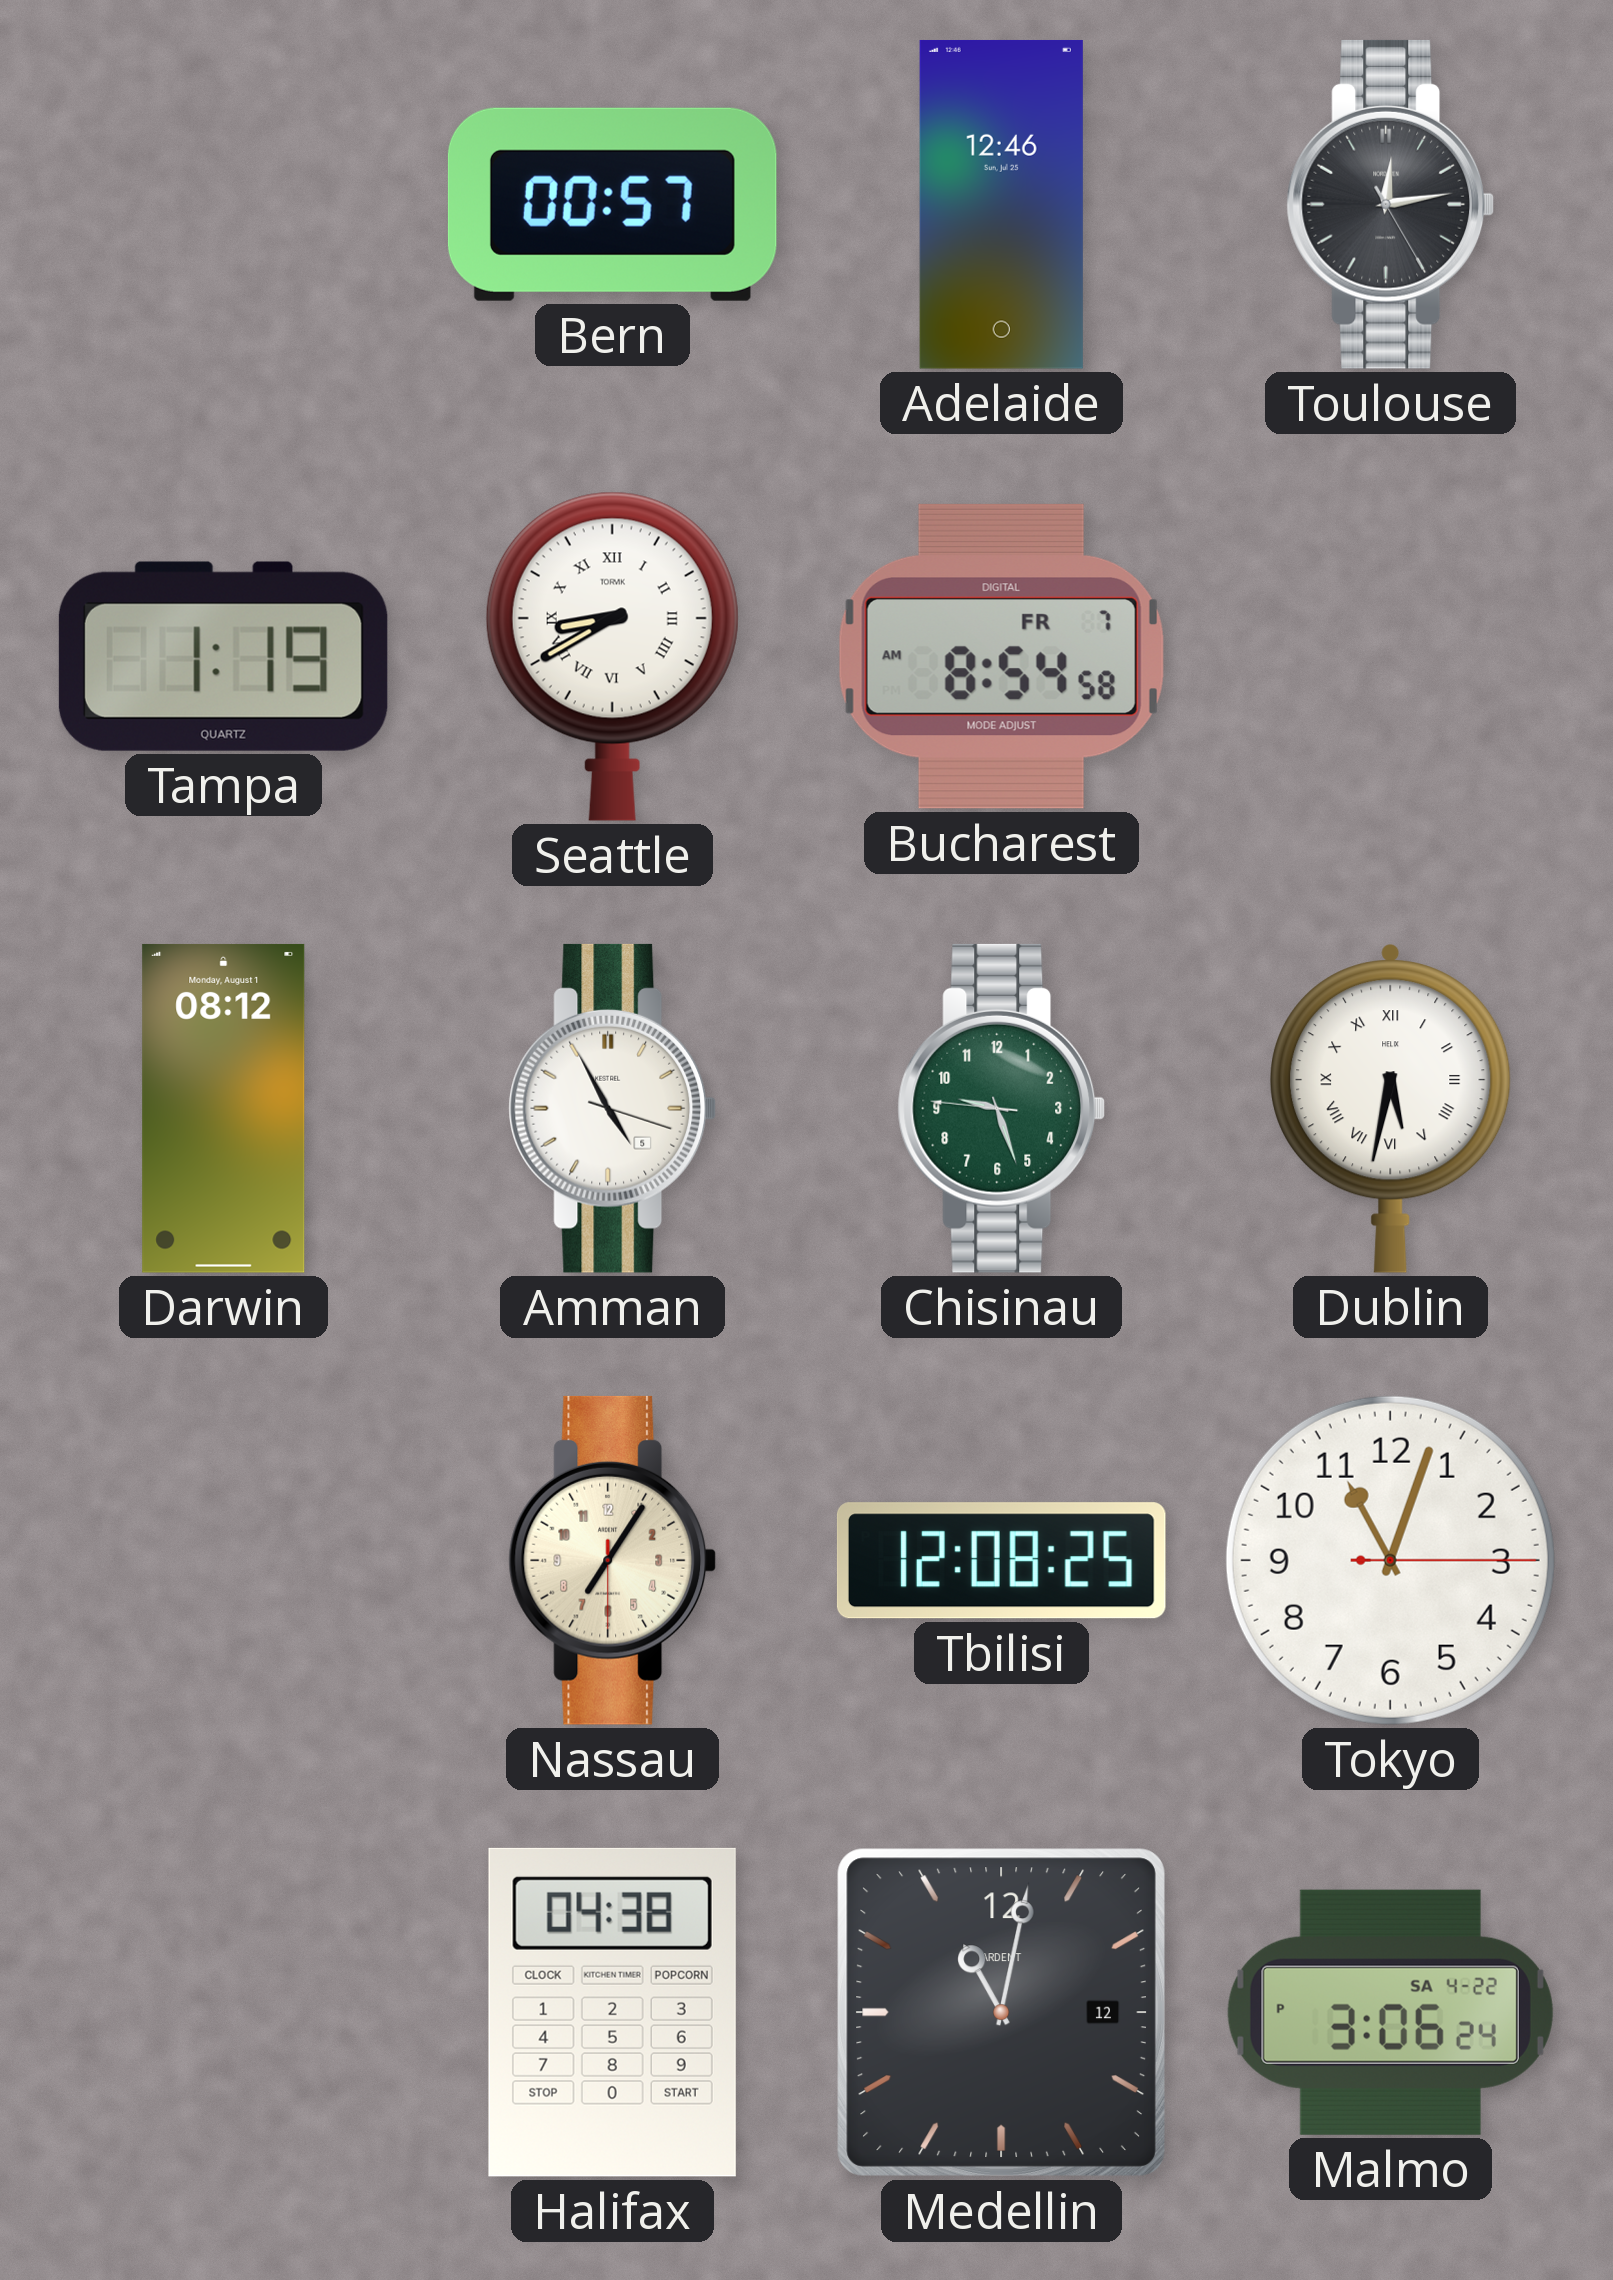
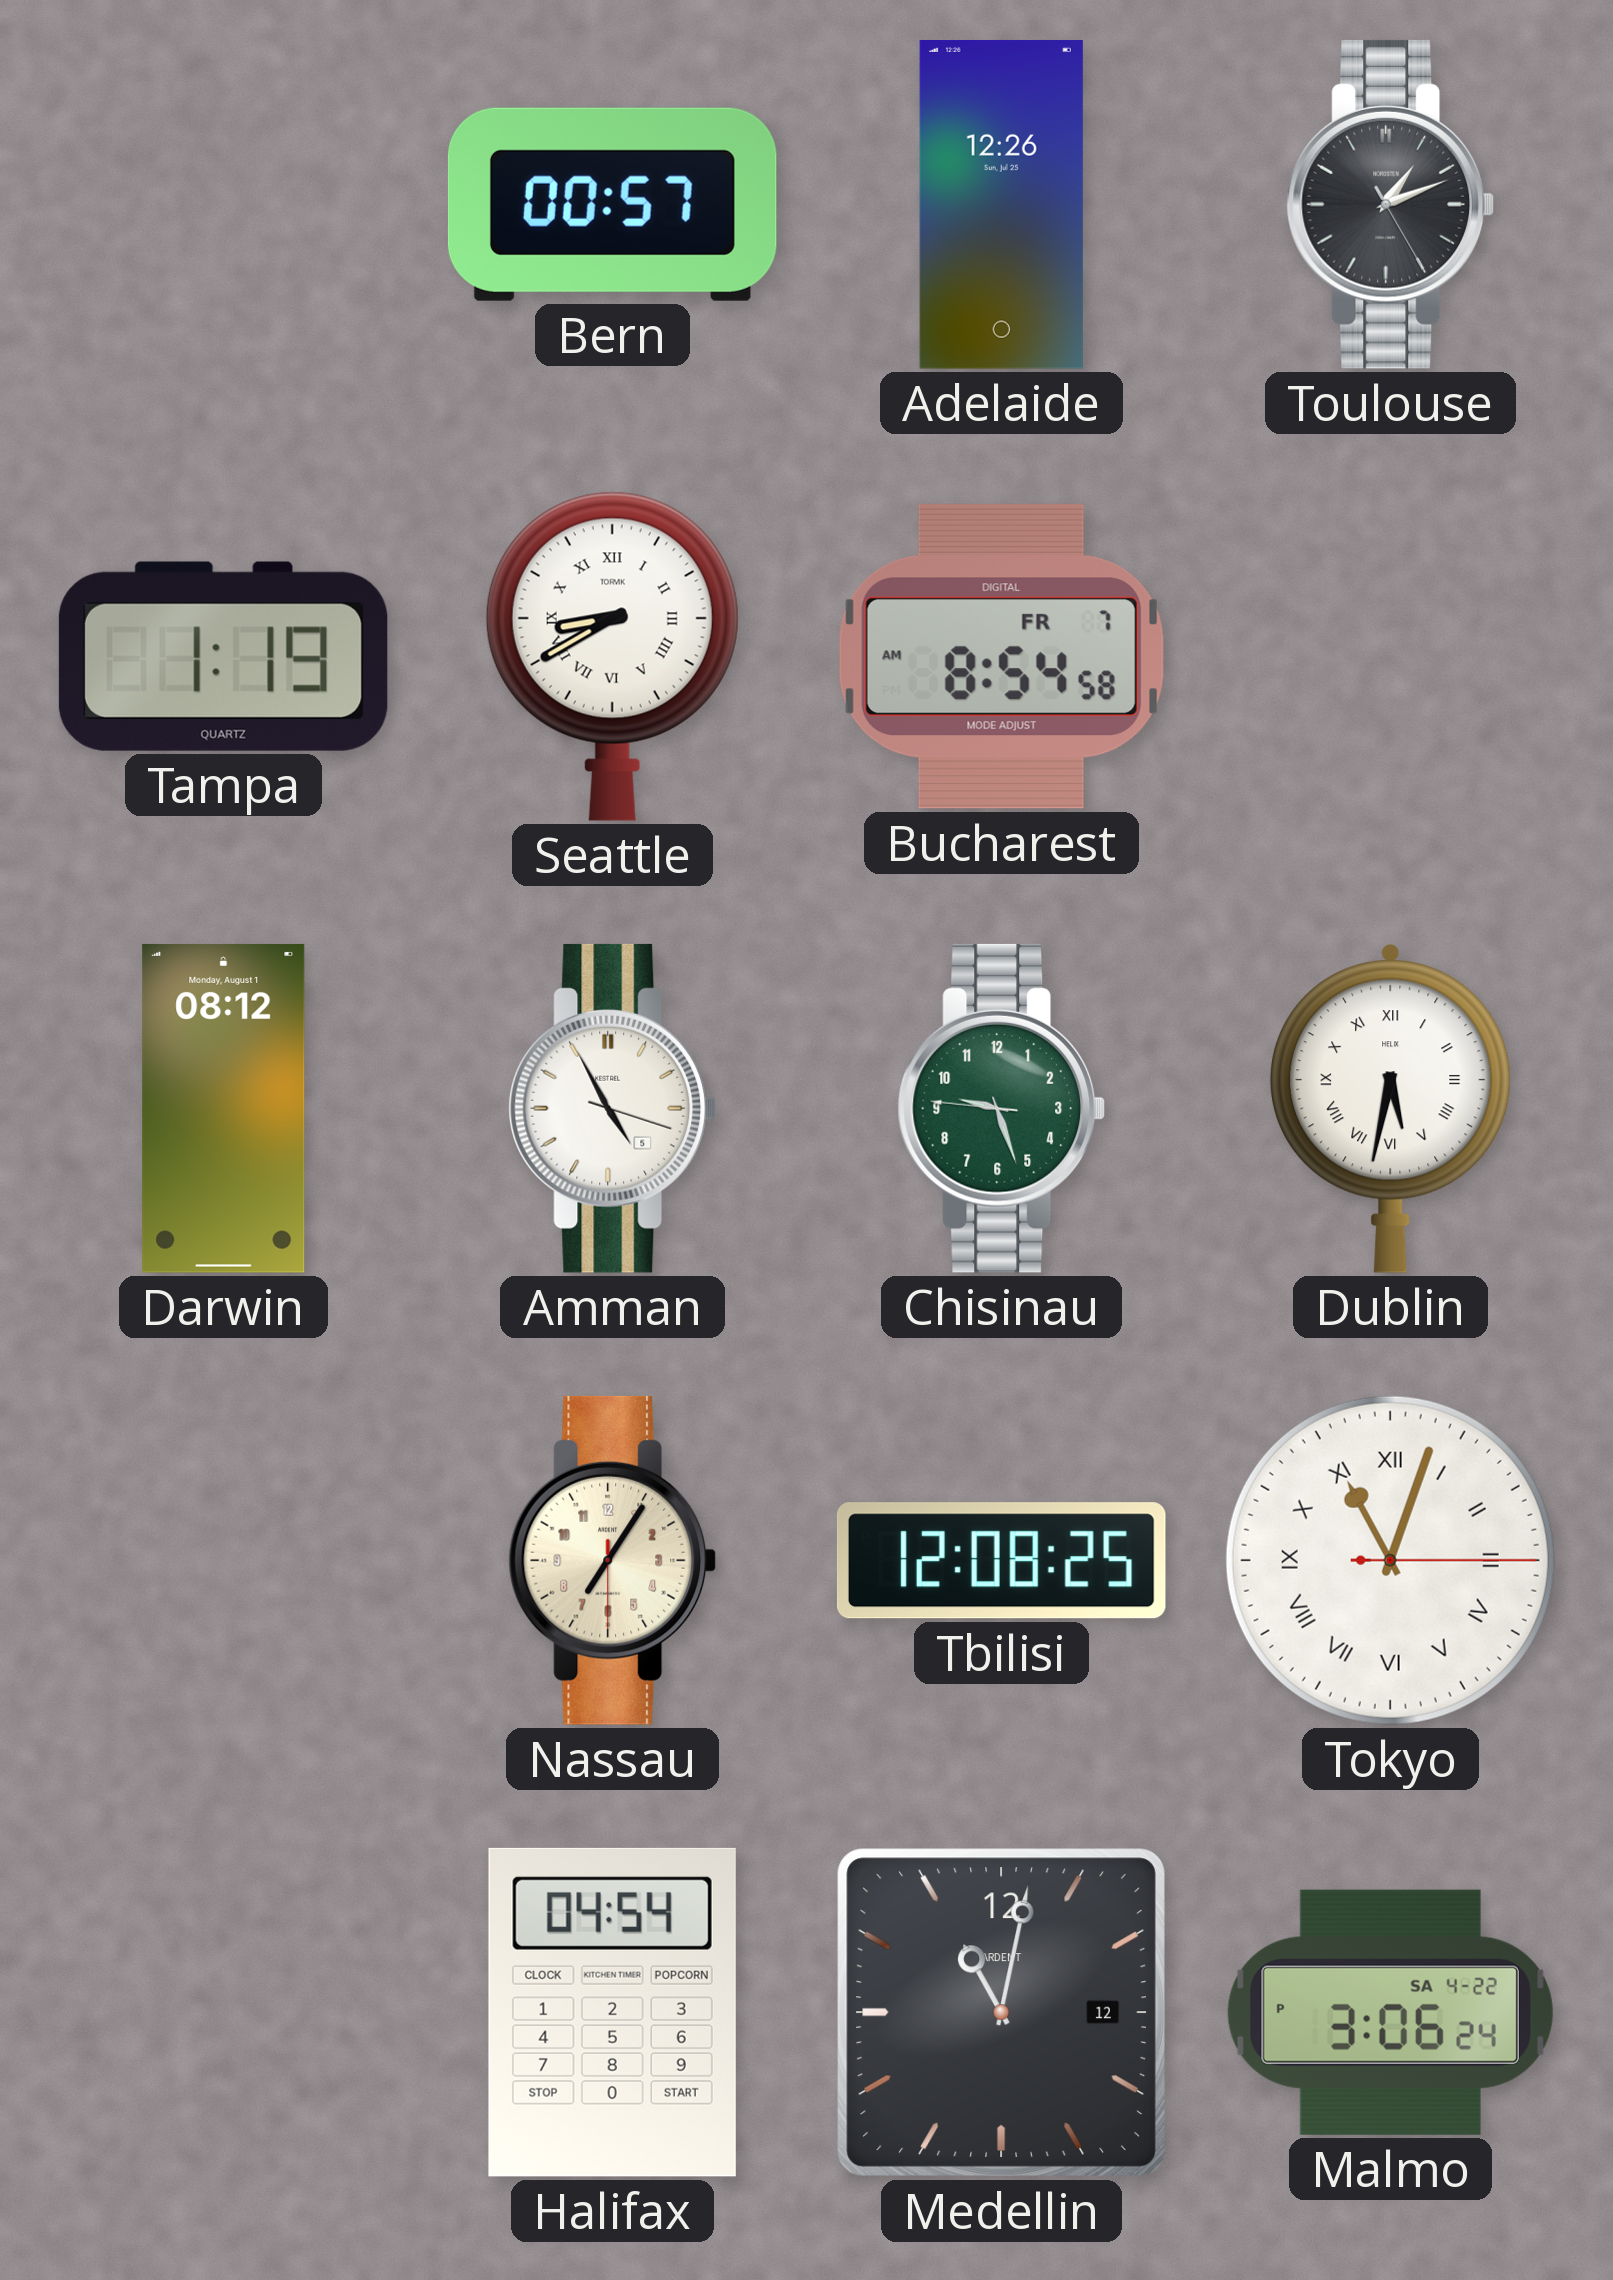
Adelaide: 12:46 -> 12:26 (1001, 204)
Toulouse: 12:13 -> 1:11 (1391, 204)
Tokyo numerals: Arabic -> Roman (1390, 1560)
Halifax: 04:38 -> 04:54 (612, 2012)
